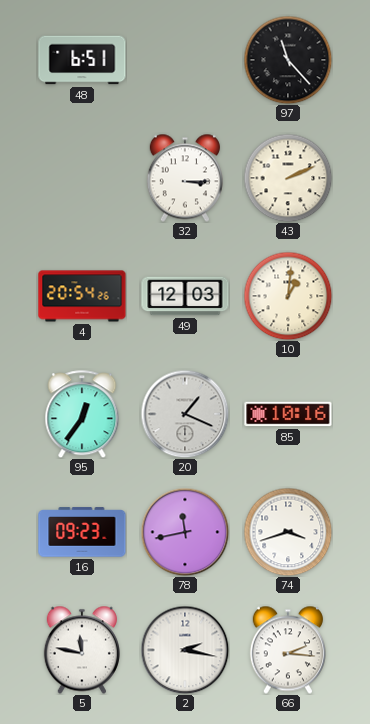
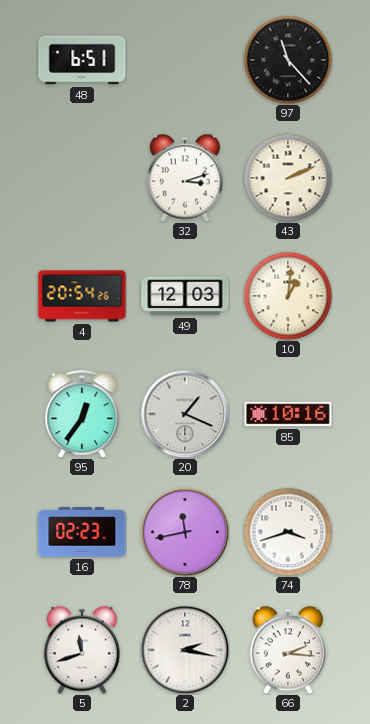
32: 3:15 -> 3:12 (185, 178)
16: 09:23 -> 02:23 (82, 532)
5: 11:47 -> 11:42 (82, 650)
